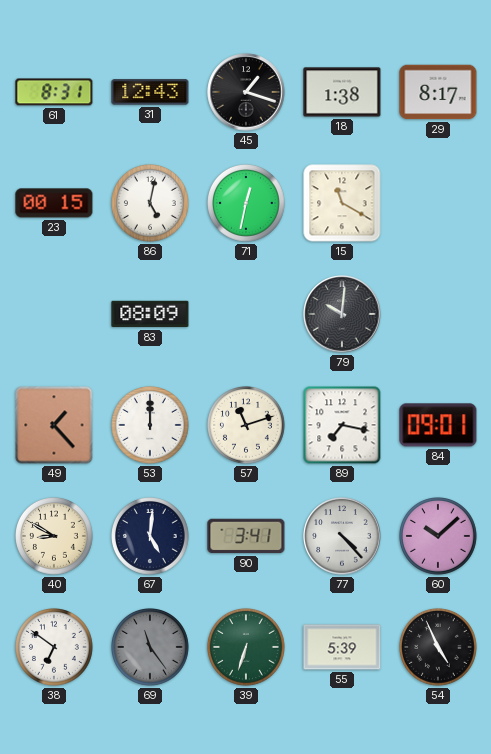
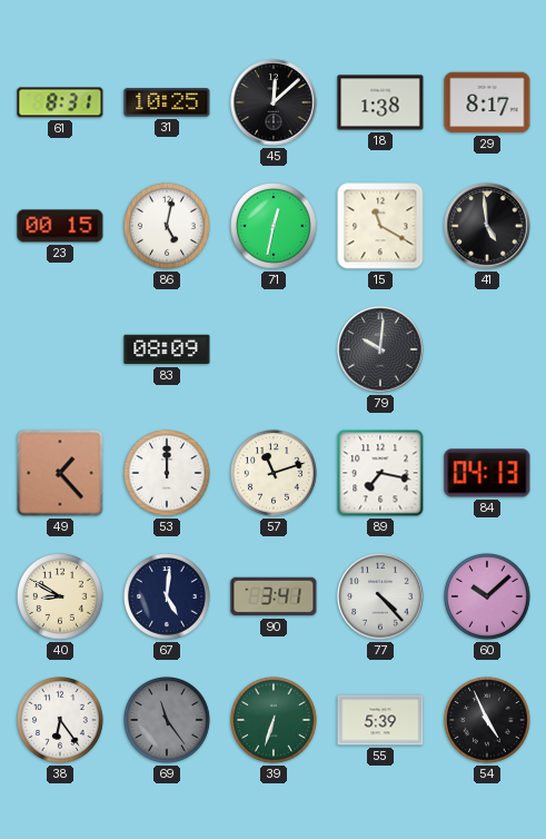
31: 12:43 -> 10:25 (167, 102)
45: 1:18 -> 12:08 (274, 102)
41: none -> 4:59 (487, 226)
84: 09:01 -> 04:13 (487, 473)
38: 6:51 -> 6:24 (61, 721)
